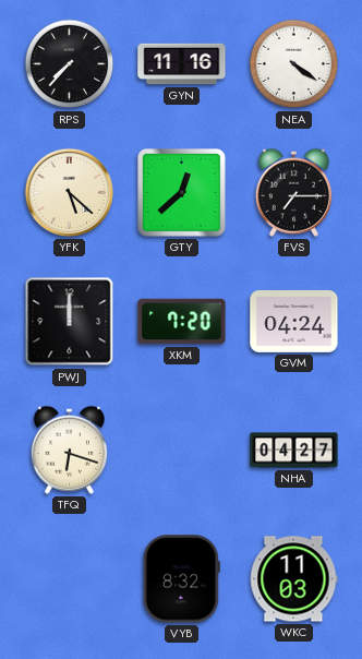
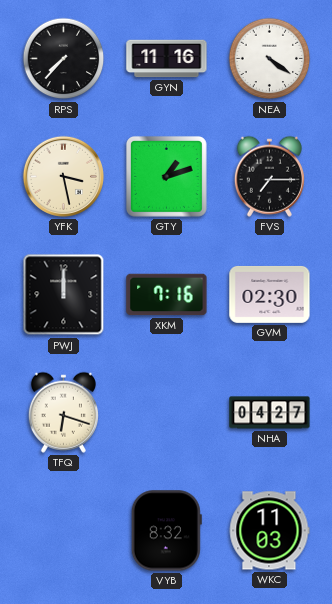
YFK: 5:22 -> 3:28 (63, 176)
GTY: 12:38 -> 1:12 (166, 176)
XKM: 7:20 -> 7:16 (167, 295)
GVM: 04:24 -> 02:30 (270, 294)
